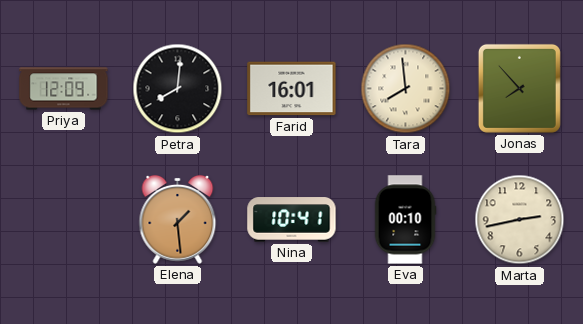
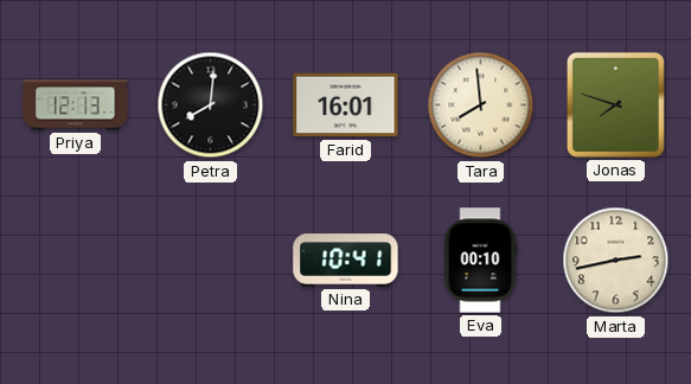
Priya: 12:09 -> 12:13 (76, 105)
Jonas: 7:53 -> 7:48 (615, 104)
Elena: 1:29 -> none (178, 219)
